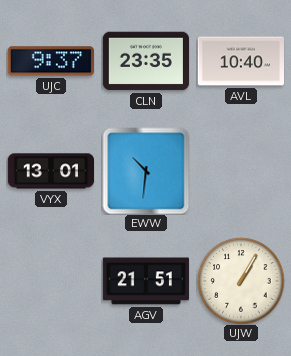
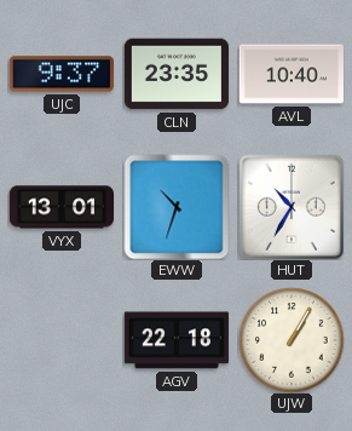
EWW: 10:31 -> 10:33 (177, 207)
HUT: none -> 10:35 (292, 207)
AGV: 21:51 -> 22:18 (175, 340)
